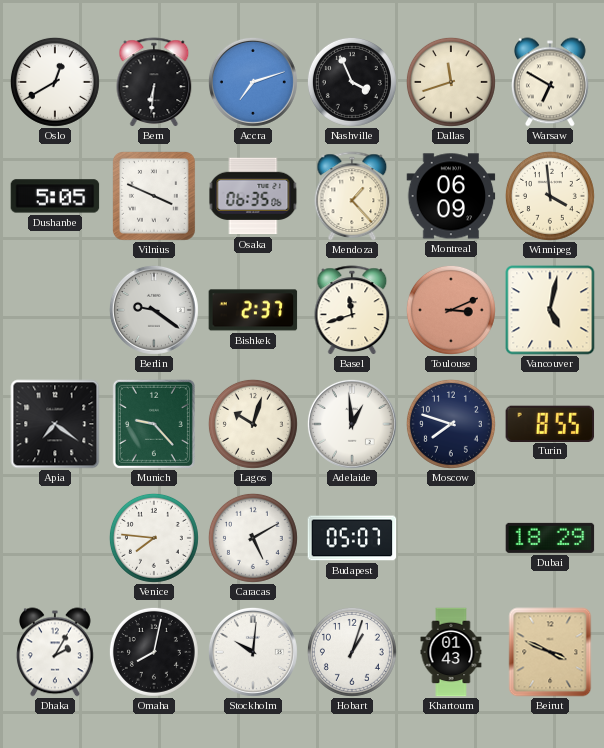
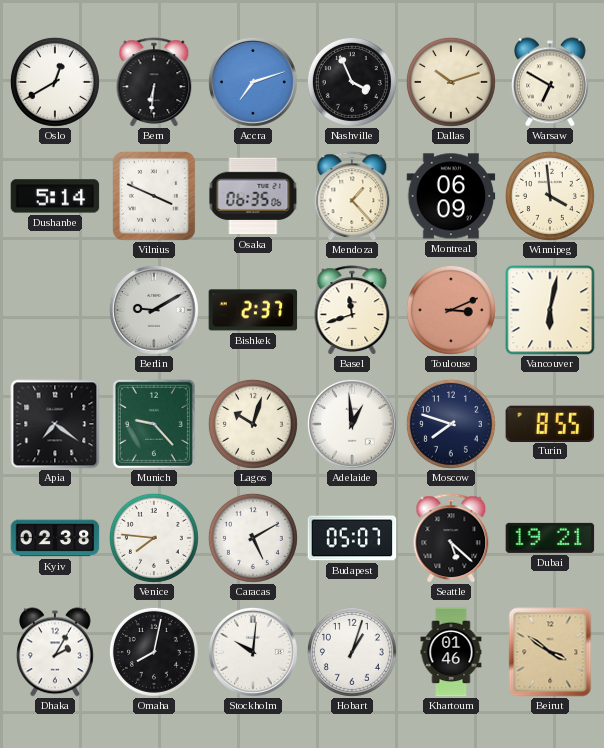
Dallas: 11:42 -> 10:12 (451, 82)
Dushanbe: 5:05 -> 5:14 (55, 196)
Berlin: 9:21 -> 9:10 (154, 310)
Vancouver: 5:02 -> 6:02 (550, 310)
Kyiv: none -> 02:38 (55, 538)
Seattle: none -> 5:22 (451, 538)
Dubai: 18:29 -> 19:21 (550, 538)
Khartoum: 01:43 -> 01:46 (451, 652)
Beirut: 3:49 -> 3:51 (550, 652)
